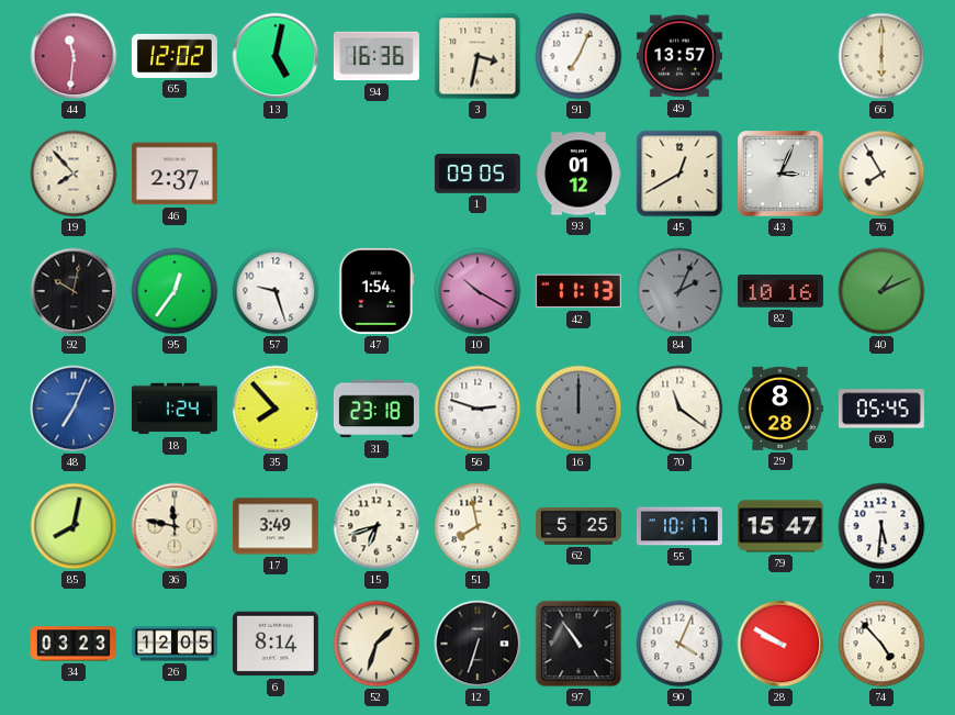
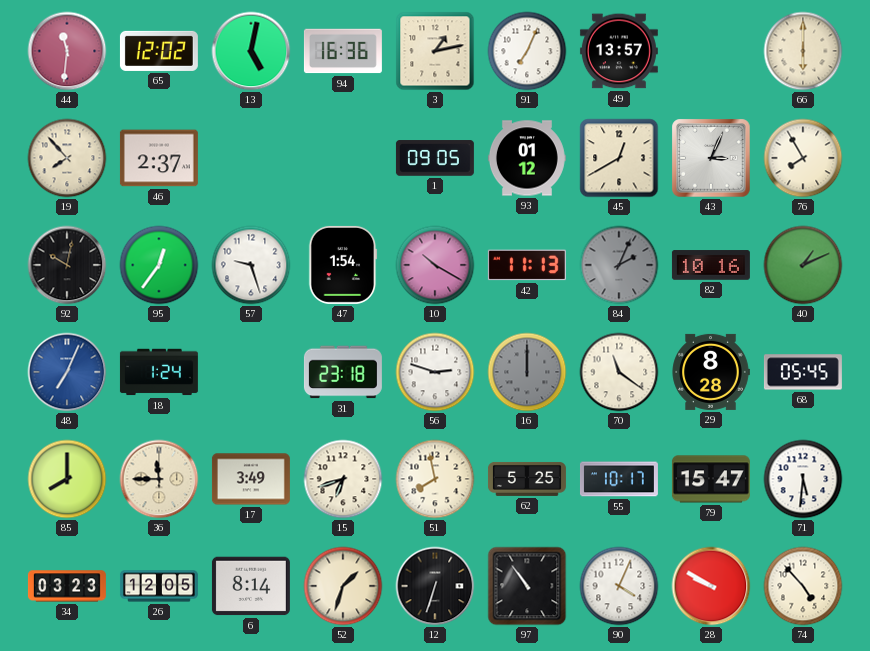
3: 3:32 -> 1:13 (435, 51)
35: 7:53 -> none (276, 409)
85: 8:02 -> 8:00 (67, 479)
36: 11:47 -> 11:45 (159, 479)
